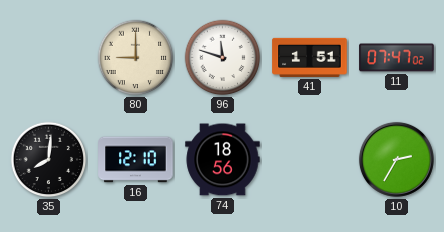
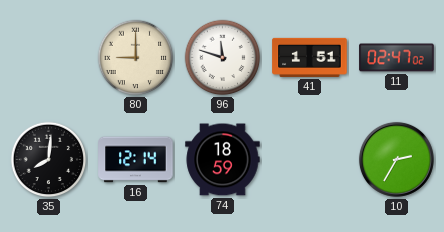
11: 07:47 -> 02:47 (397, 58)
16: 12:10 -> 12:14 (136, 160)
74: 18:56 -> 18:59 (223, 160)
